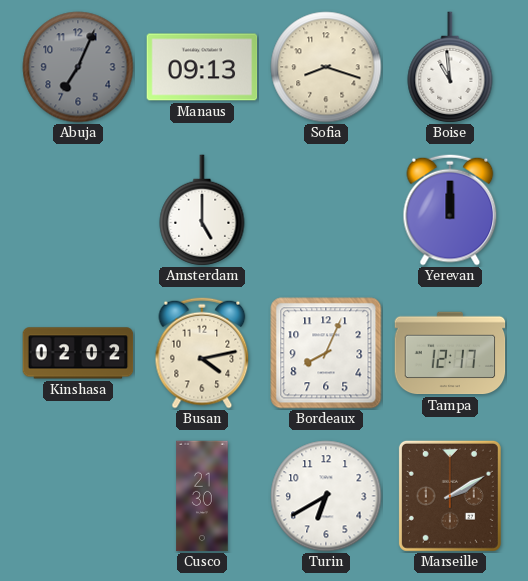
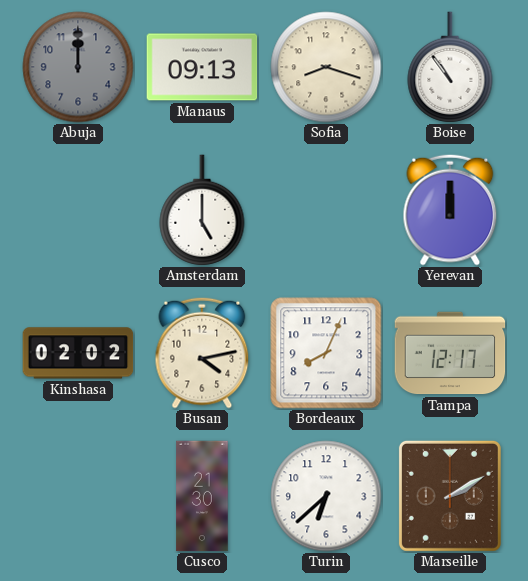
Abuja: 7:04 -> 12:00 (78, 67)
Boise: 10:59 -> 10:54 (450, 67)
Turin: 6:40 -> 6:38 (326, 496)
